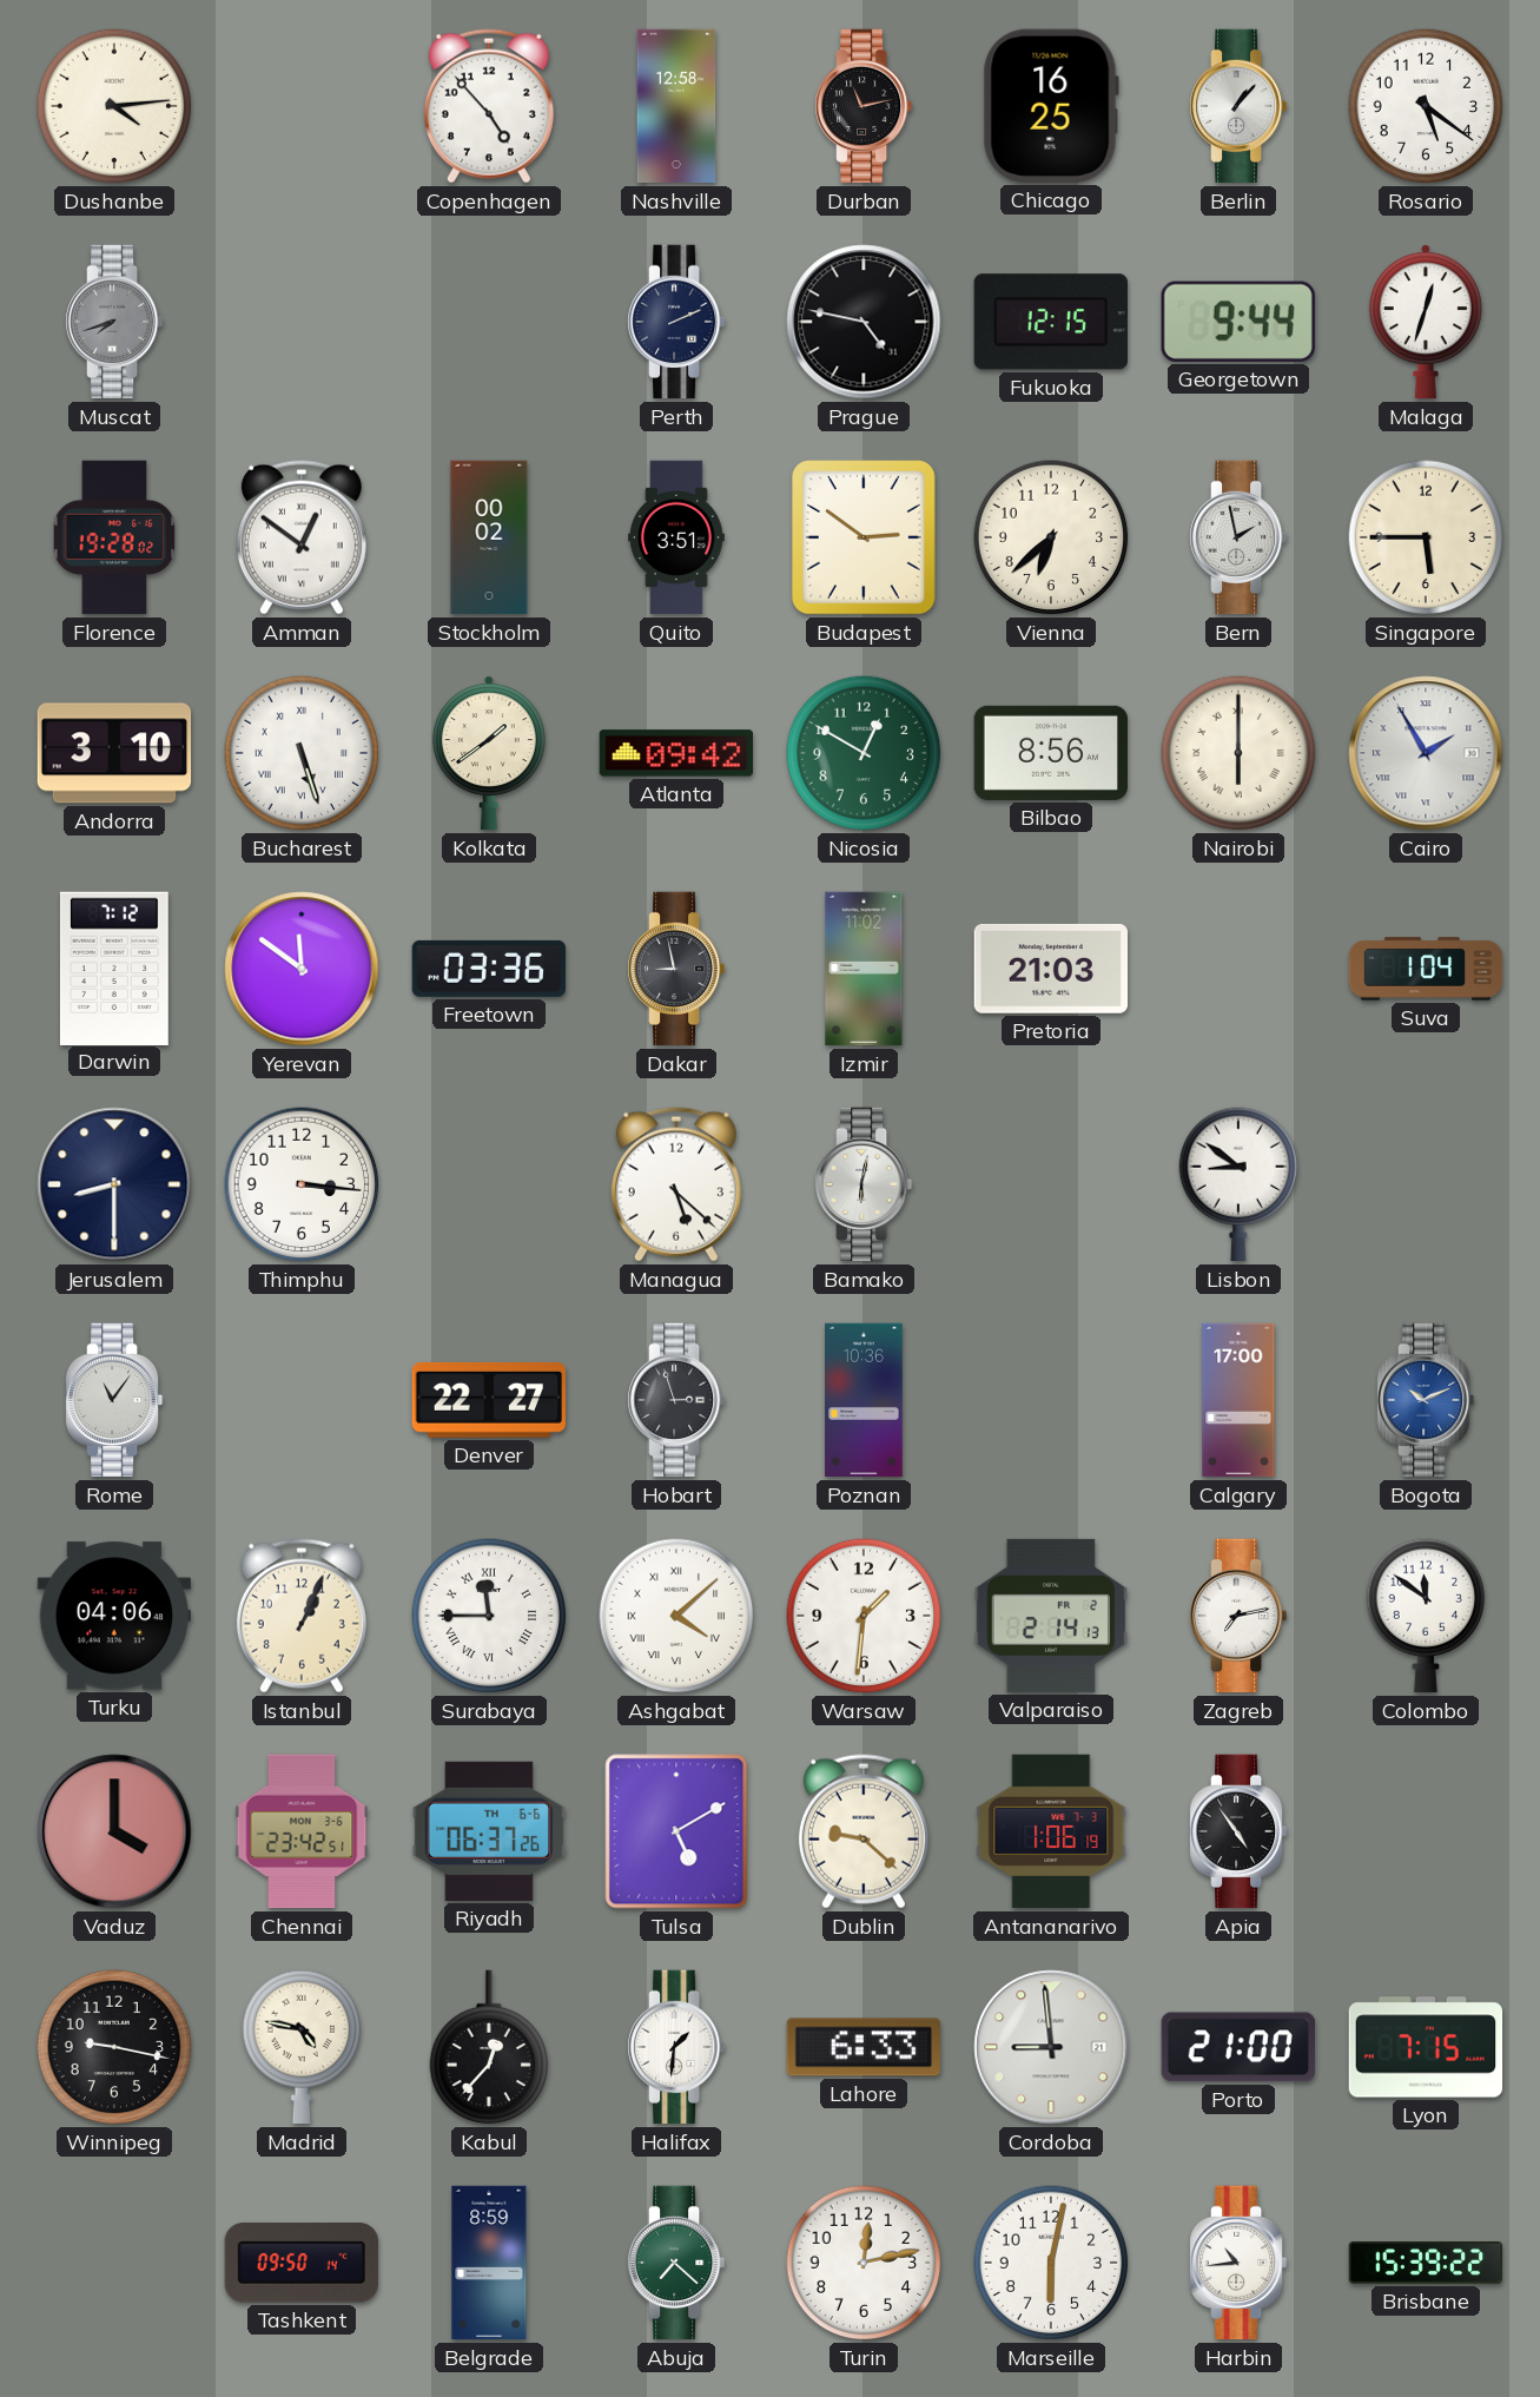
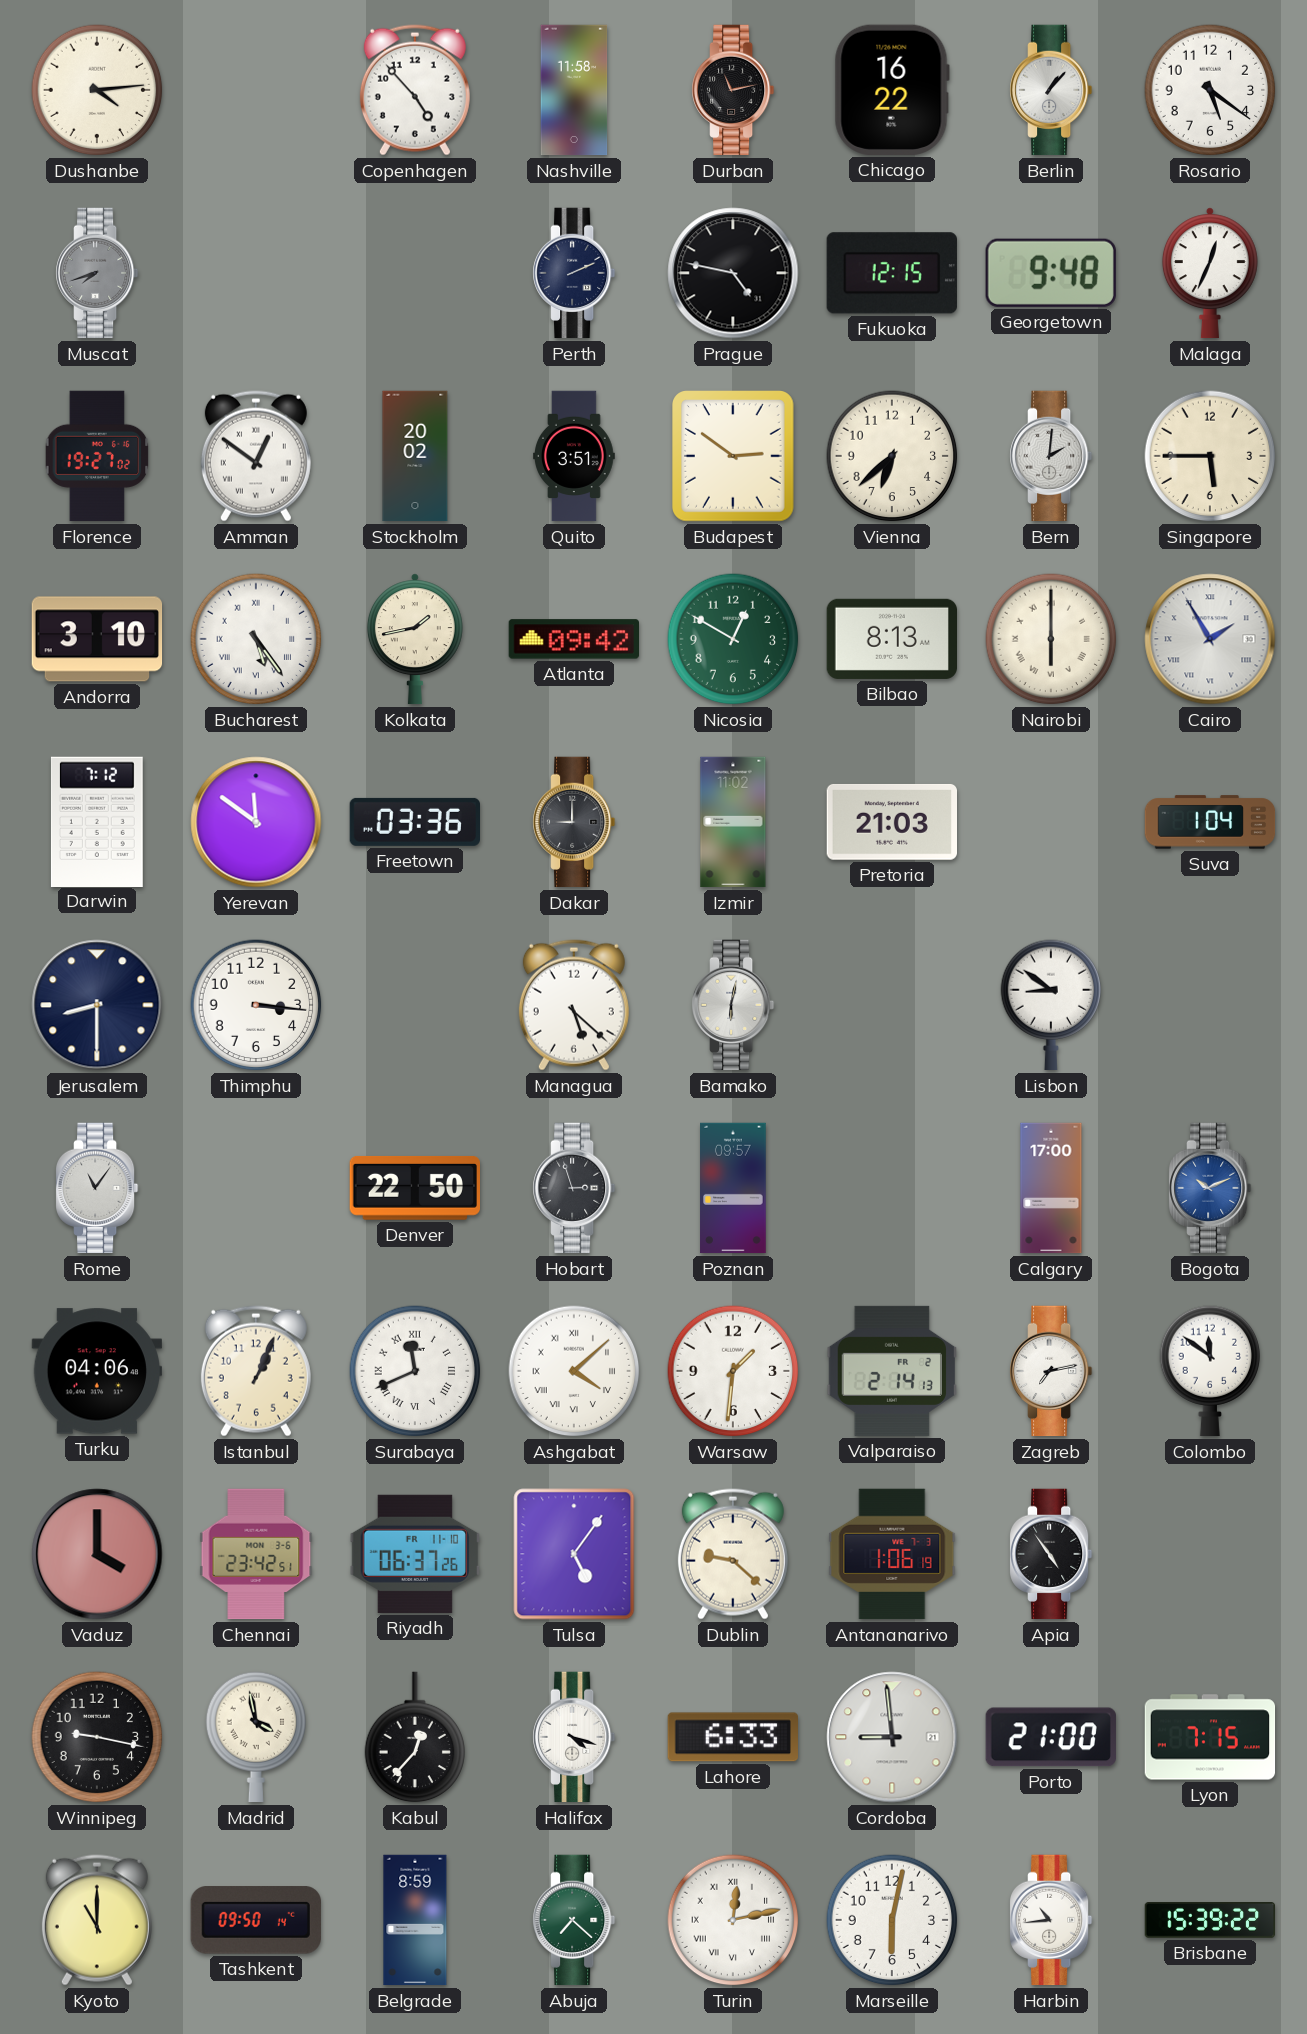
Nashville: 12:58 -> 11:58 (574, 90)
Chicago: 16:25 -> 16:22 (892, 90)
Georgetown: 9:44 -> 9:48 (1051, 273)
Malaga: 12:33 -> 12:34 (1210, 273)
Florence: 19:28 -> 19:27 (97, 456)
Stockholm: 00:02 -> 20:02 (415, 456)
Bern: 1:58 -> 2:01 (1052, 456)
Bucharest: 5:27 -> 5:24 (256, 639)
Kolkata: 1:39 -> 1:43 (415, 639)
Bilbao: 8:56 -> 8:13 (891, 639)
Dakar: 8:58 -> 9:00 (575, 822)
Denver: 22:27 -> 22:50 (414, 1188)
Poznan: 10:36 -> 09:57 (733, 1188)
Surabaya: 11:45 -> 11:41 (415, 1371)
Riyadh date: TH 6-6 -> FR 11-10 (414, 1554)
Tulsa: 5:10 -> 5:06 (574, 1554)
Madrid: 4:47 -> 3:58 (256, 1737)
Halifax: 1:31 -> 4:18 (575, 1737)
Kyoto: none -> 11:00 (97, 1920)
Turin numerals: Arabic -> Roman (733, 1920)
